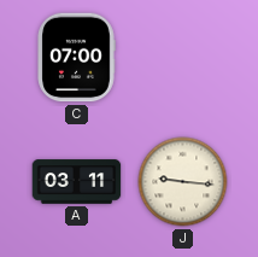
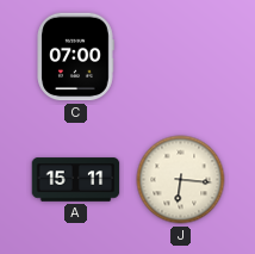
A: 03:11 -> 15:11 (76, 180)
J: 9:16 -> 6:16 (181, 180)
